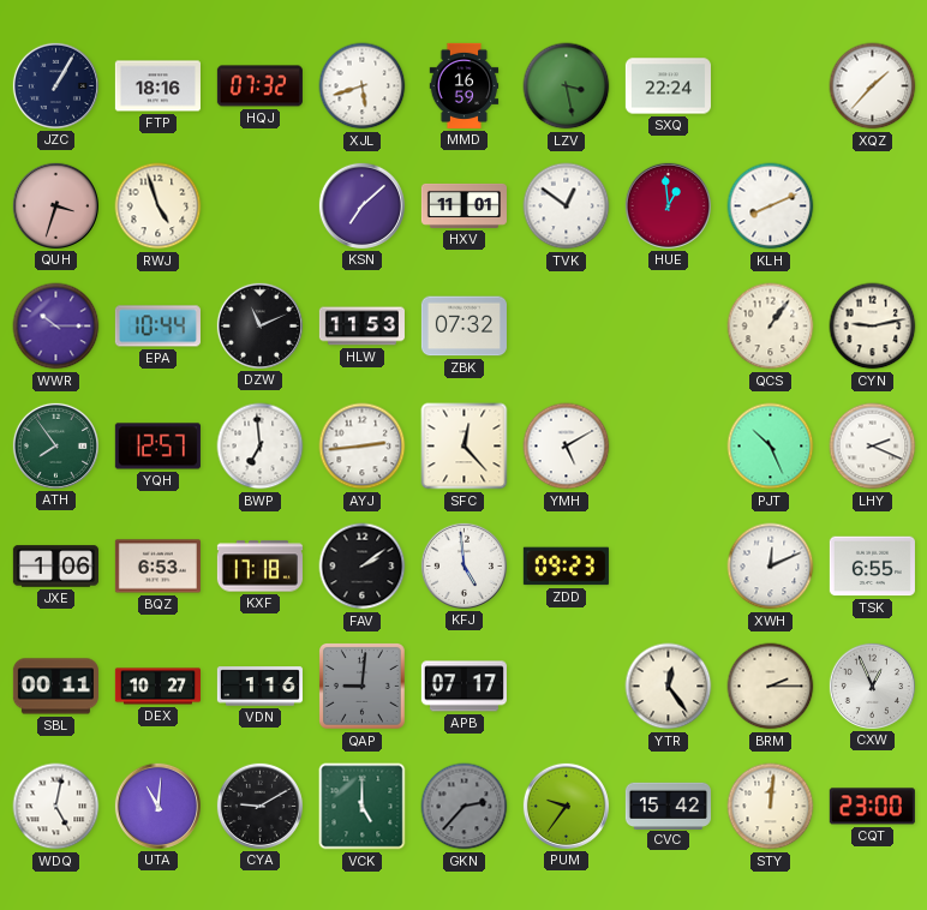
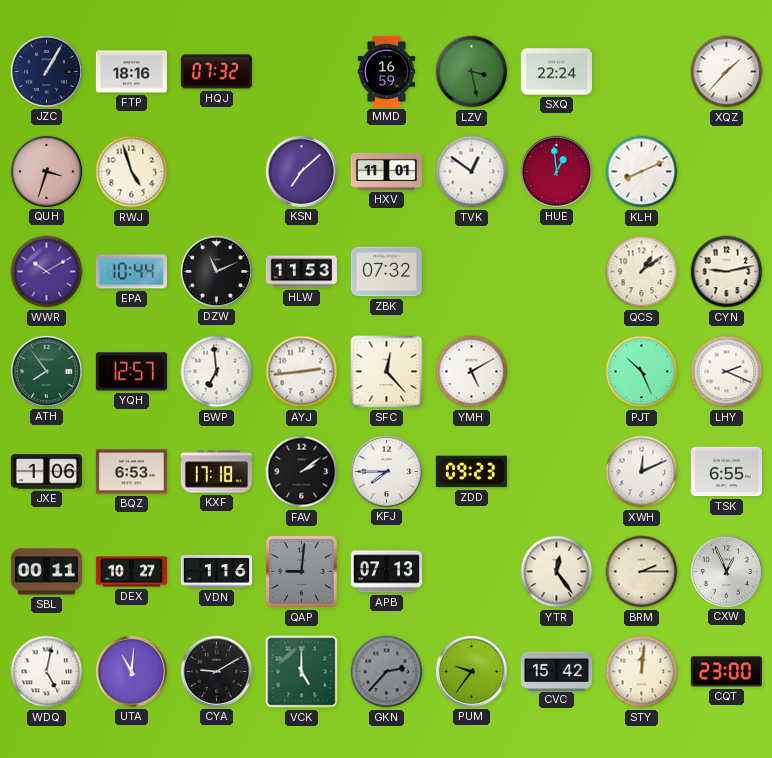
XJL: 5:42 -> none (363, 86)
WWR: 10:15 -> 10:10 (47, 272)
QCS: 1:06 -> 1:09 (642, 272)
KFJ: 4:59 -> 7:45 (386, 471)
APB: 07:17 -> 07:13 (386, 572)
